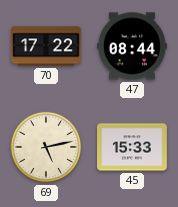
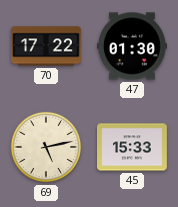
47: 08:44 -> 01:30 (133, 46)
